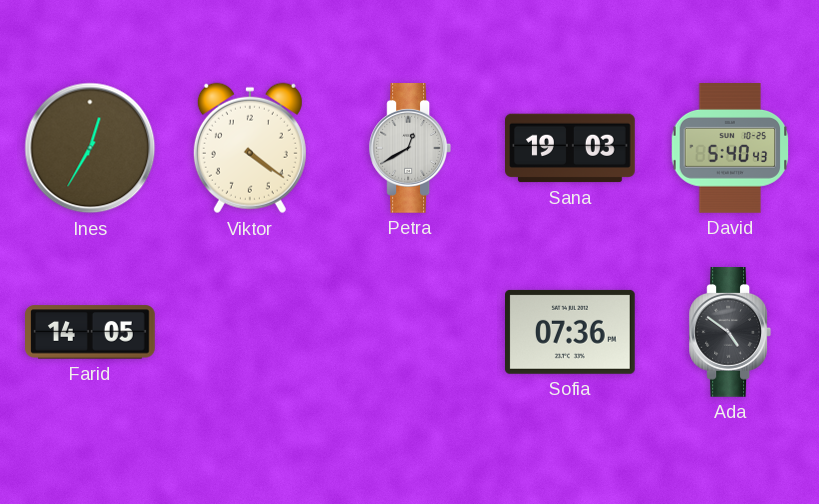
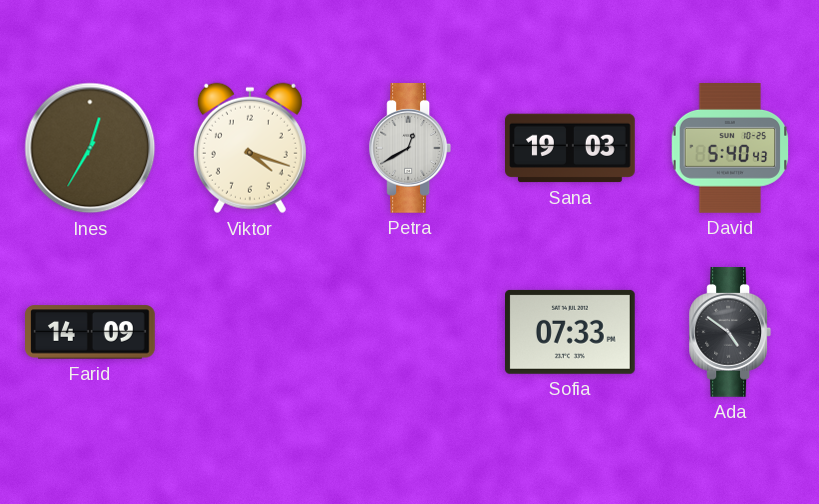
Viktor: 4:21 -> 4:18 (250, 148)
Farid: 14:05 -> 14:09 (91, 332)
Sofia: 07:36 -> 07:33 (571, 332)
